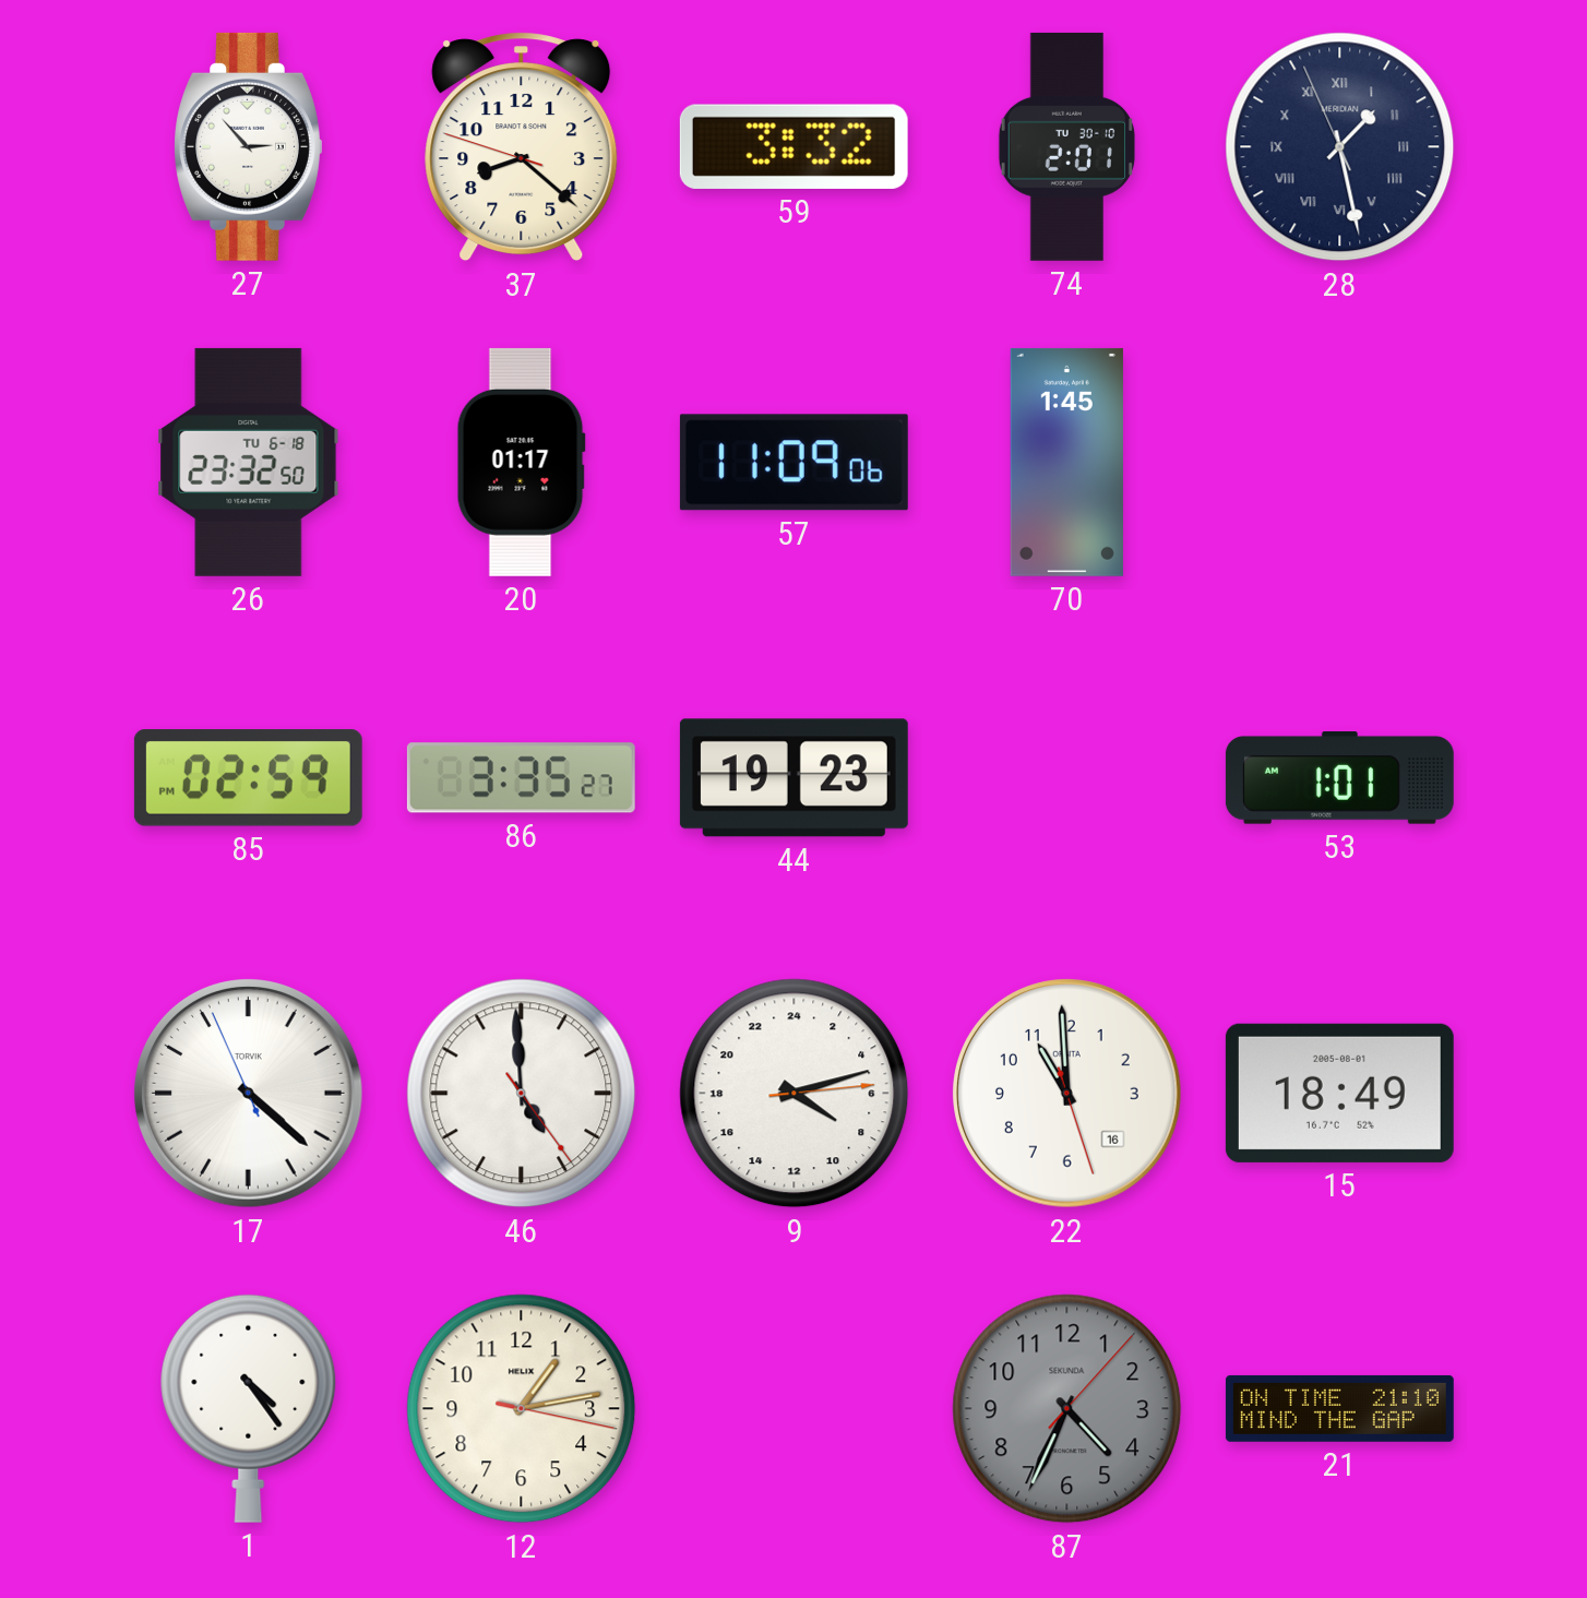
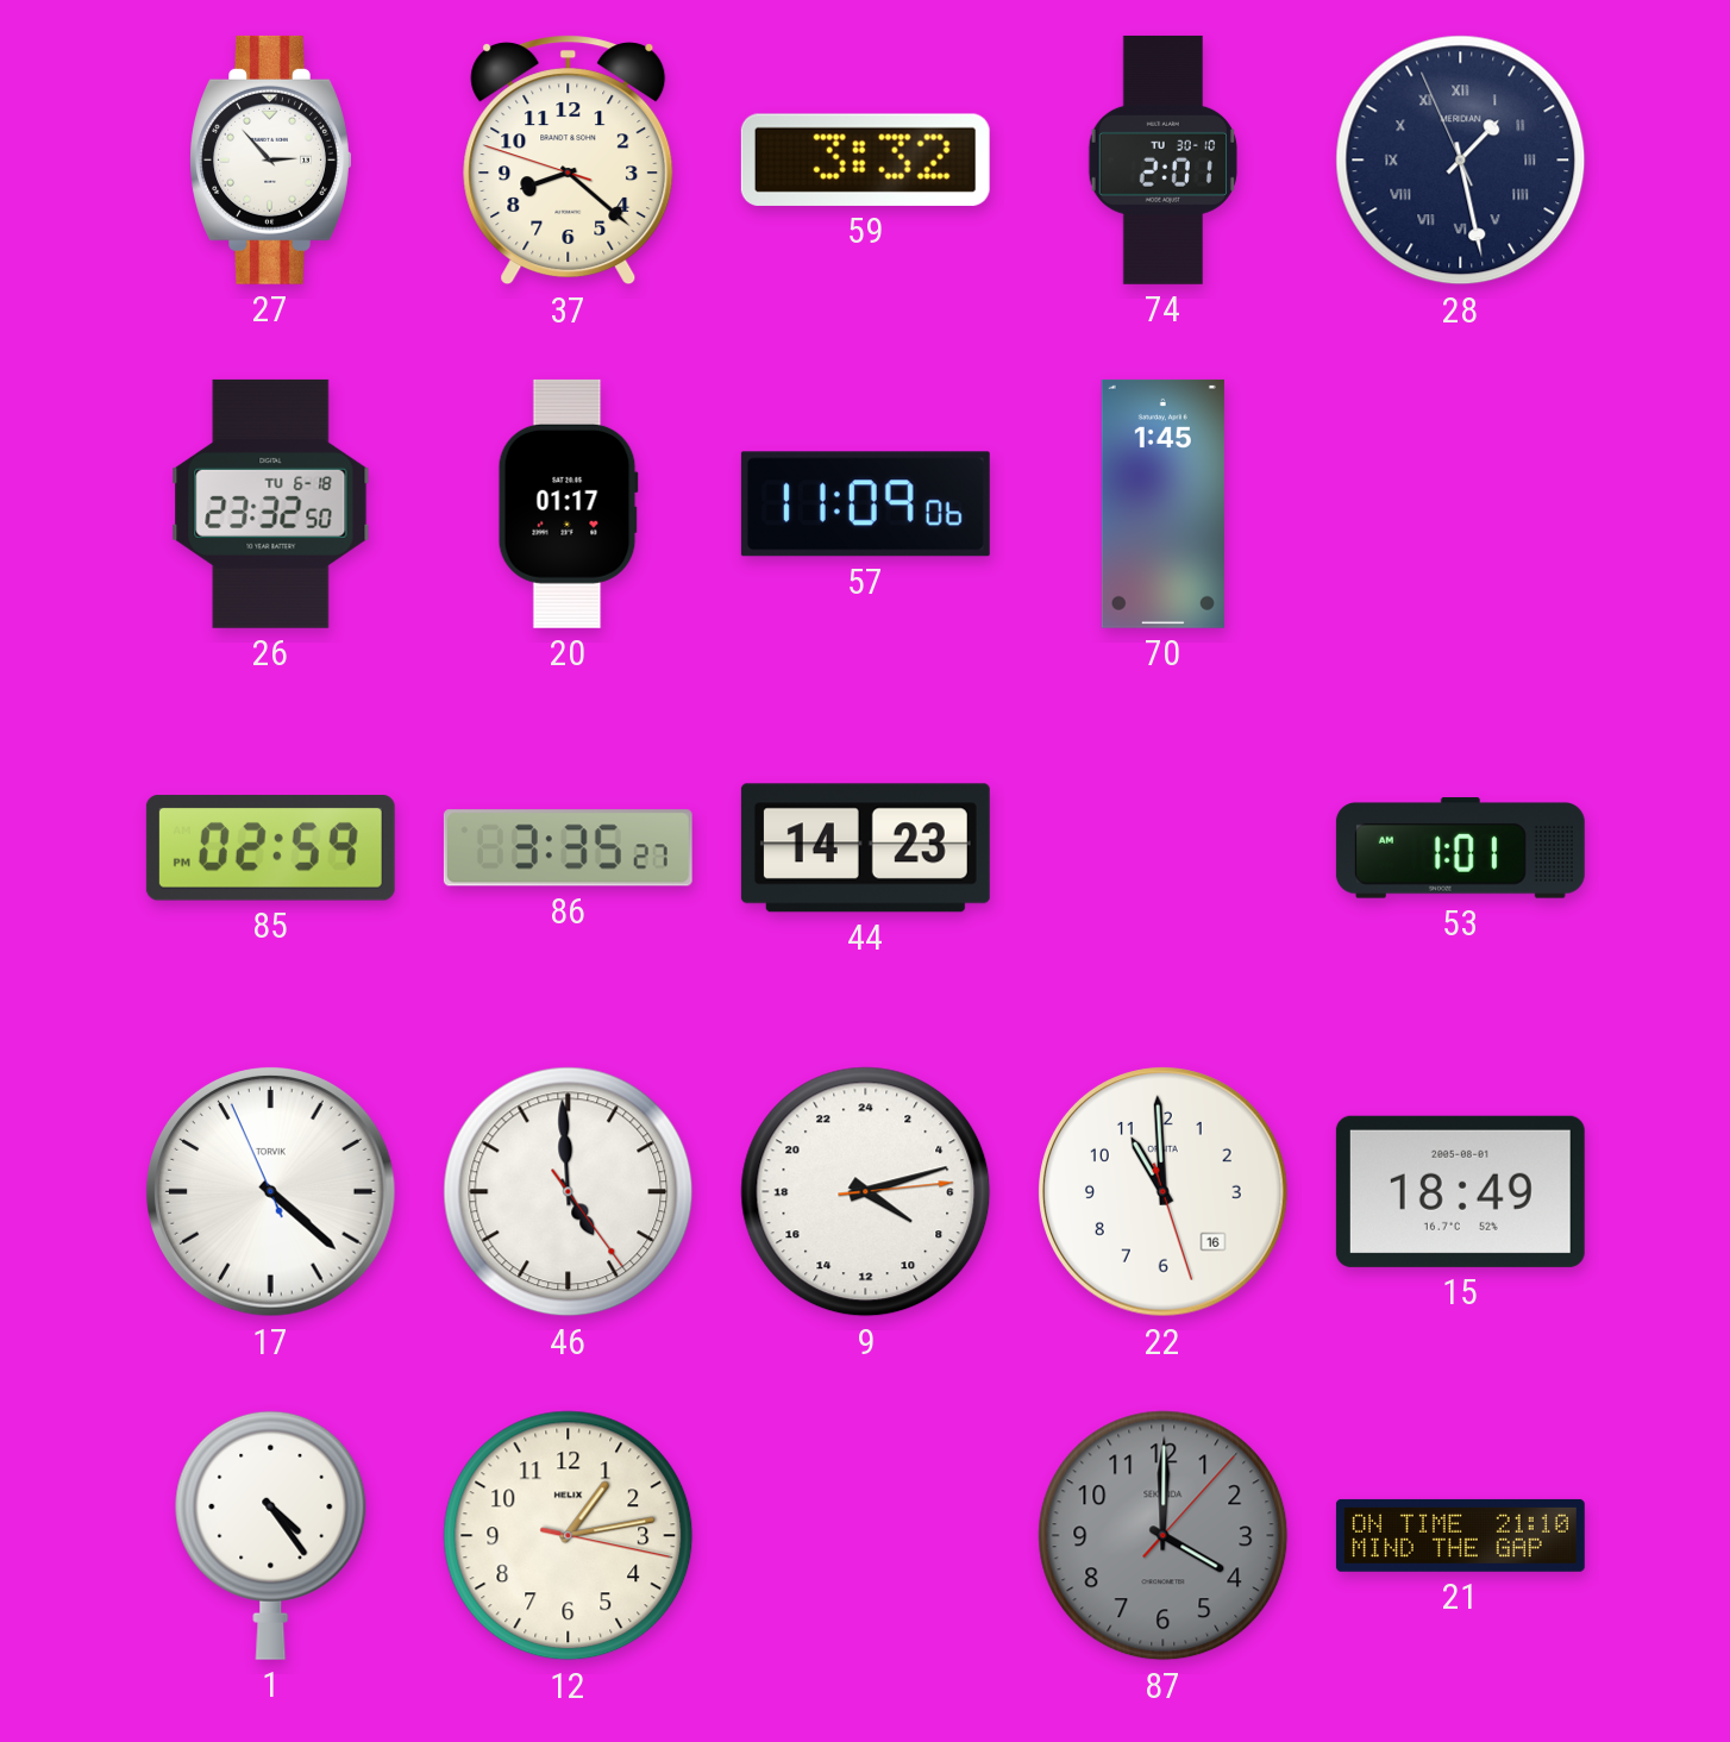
44: 19:23 -> 14:23 (865, 848)
87: 4:34 -> 4:00 (1164, 1536)
